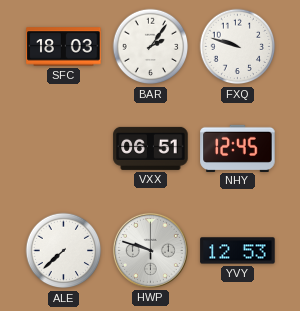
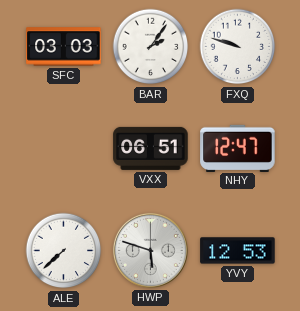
SFC: 18:03 -> 03:03 (64, 47)
NHY: 12:45 -> 12:47 (238, 148)
HWP: 9:48 -> 5:48 (150, 250)
